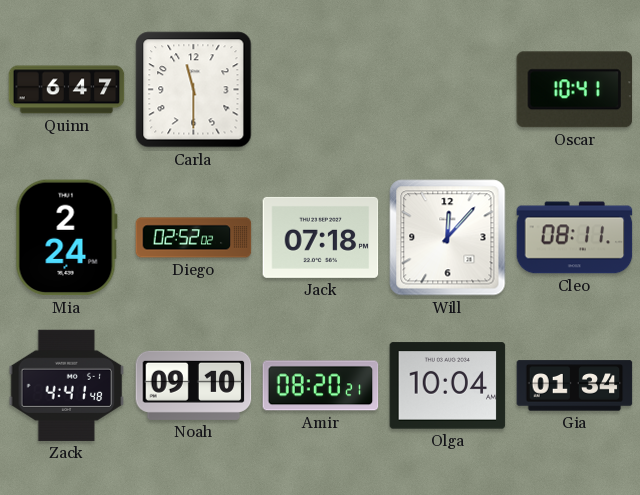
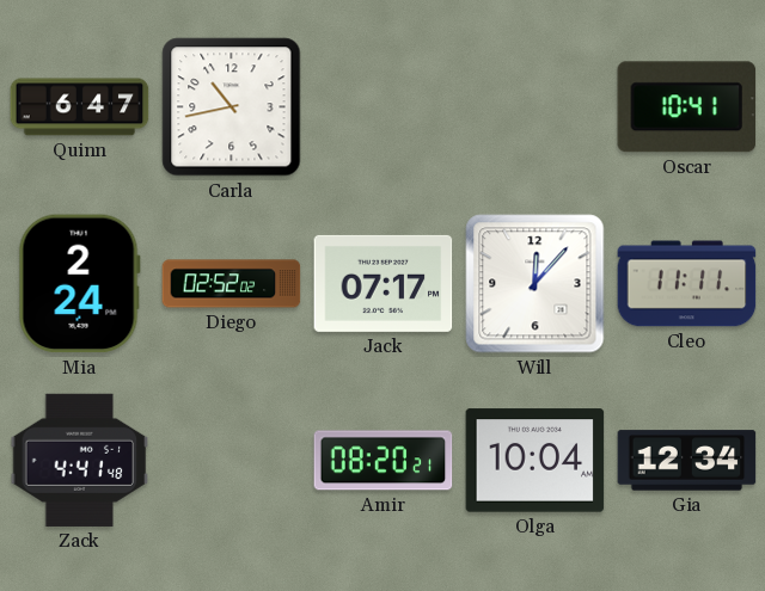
Carla: 11:30 -> 10:43 (232, 107)
Jack: 07:18 -> 07:17 (384, 283)
Cleo: 08:11 -> 11:11 (687, 284)
Noah: 09:10 -> none (194, 385)
Gia: 01:34 -> 12:34 (687, 461)
